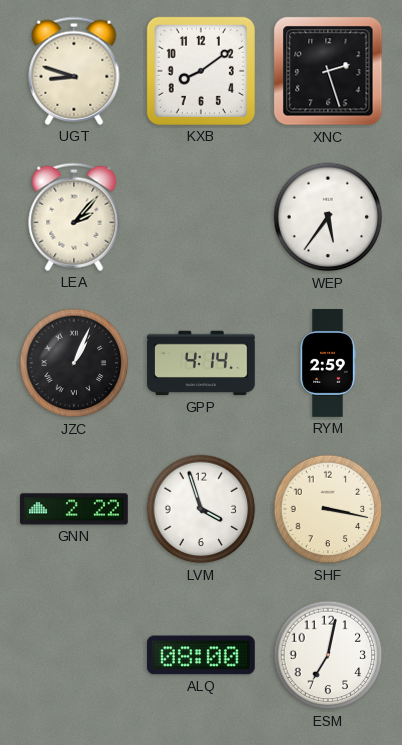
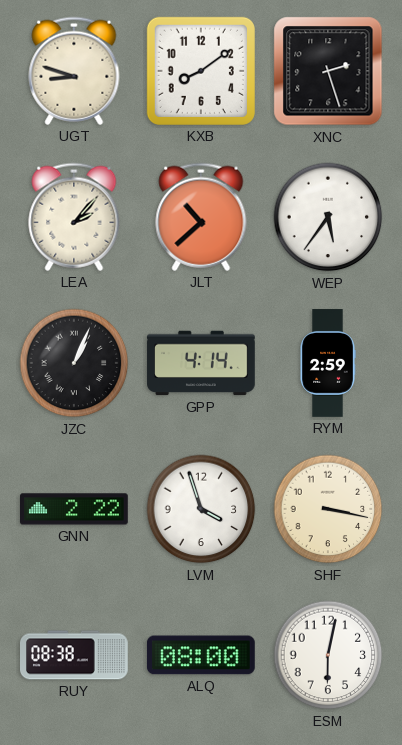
JLT: none -> 10:38 (201, 217)
RUY: none -> 08:38 (75, 655)
ESM: 7:02 -> 6:02 (328, 655)
